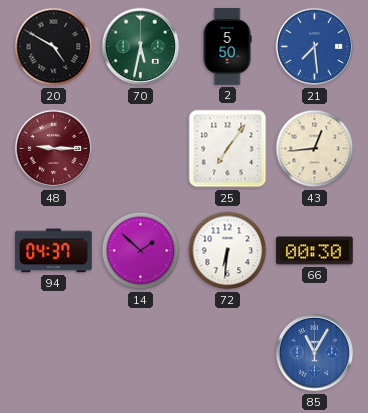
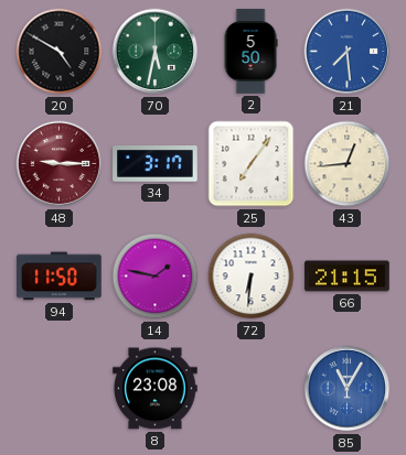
34: none -> 3:17 (156, 164)
94: 04:37 -> 11:50 (60, 277)
14: 1:52 -> 1:47 (156, 277)
66: 00:30 -> 21:15 (348, 277)
8: none -> 23:08 (156, 389)
